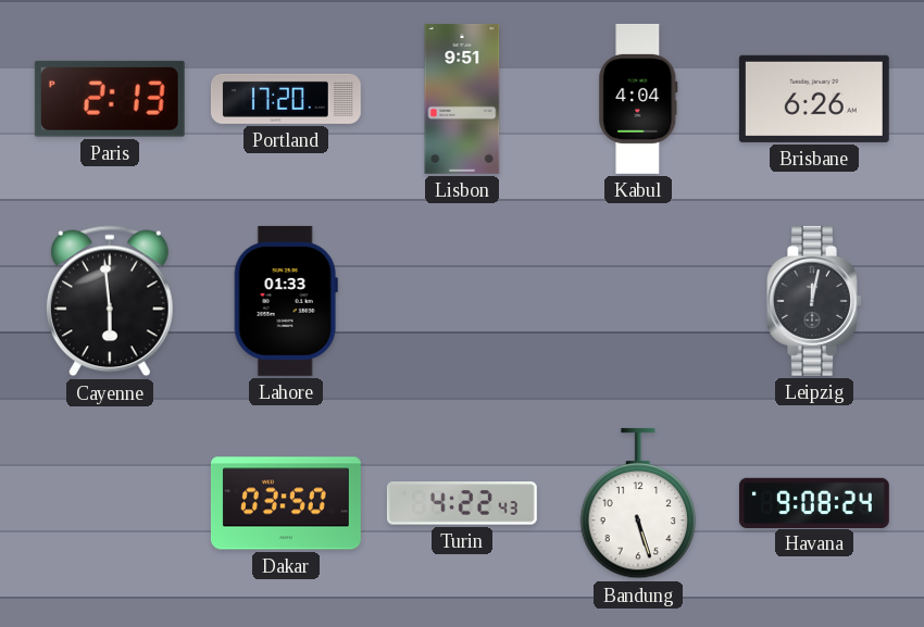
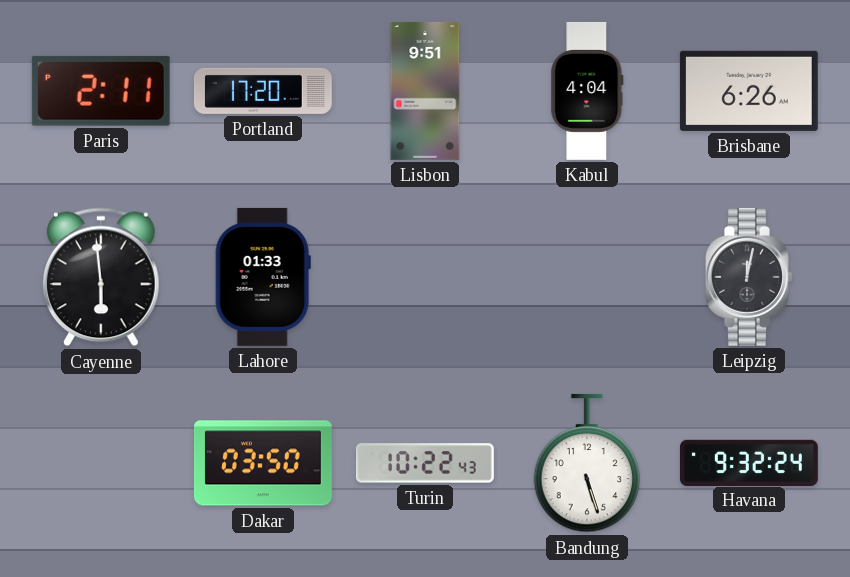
Paris: 2:13 -> 2:11 (101, 91)
Turin: 4:22 -> 10:22 (425, 463)
Havana: 9:08 -> 9:32 (749, 462)
